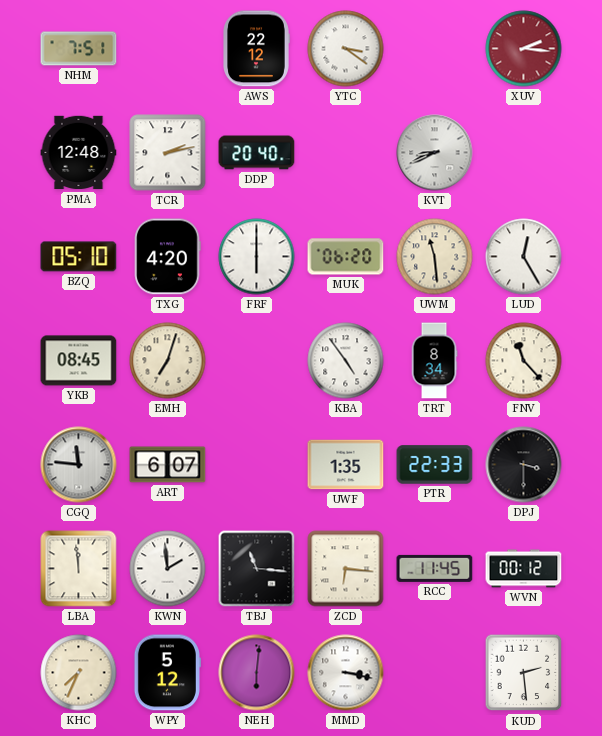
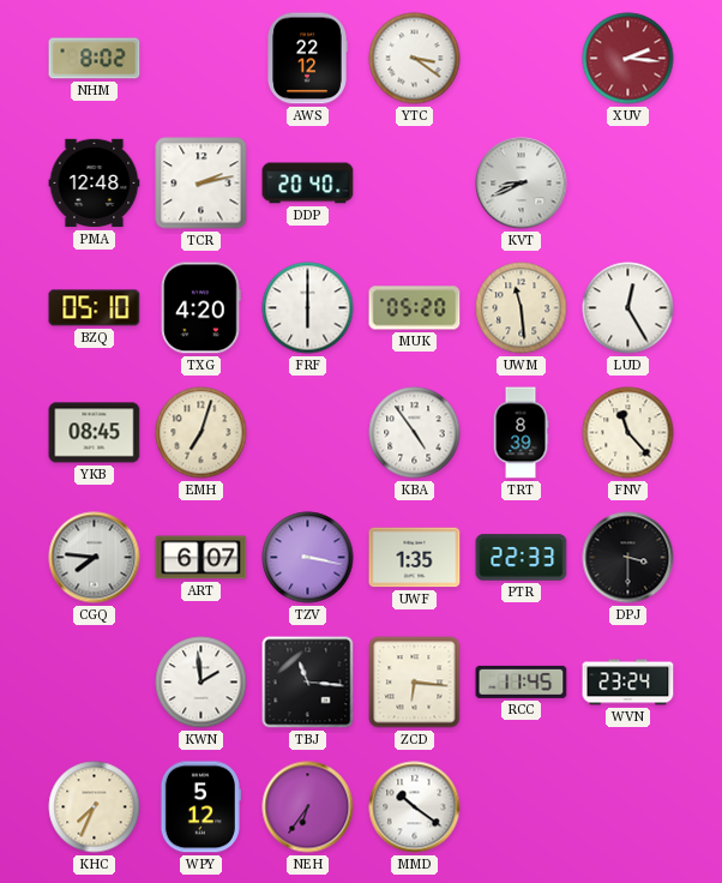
NHM: 7:51 -> 8:02 (95, 59)
MUK: 06:20 -> 05:20 (415, 308)
TRT: 8:34 -> 8:39 (521, 433)
CGQ: 11:46 -> 7:46 (95, 558)
TZV: none -> 3:17 (308, 558)
LBA: 11:59 -> none (79, 569)
WVN: 00:12 -> 23:24 (628, 683)
NEH: 6:01 -> 6:36 (308, 807)
MMD: 3:17 -> 10:21 (415, 807)
KUD: 2:29 -> none (524, 673)
